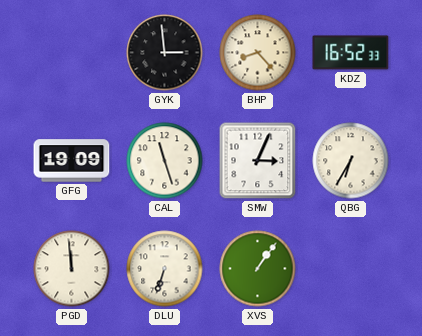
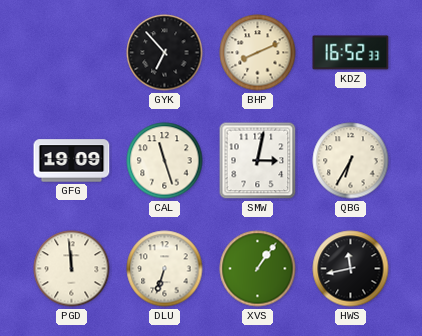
GYK: 2:59 -> 6:53 (165, 53)
BHP: 8:23 -> 8:11 (258, 53)
SMW: 3:04 -> 3:02 (258, 161)
HWS: none -> 11:43 (351, 269)
